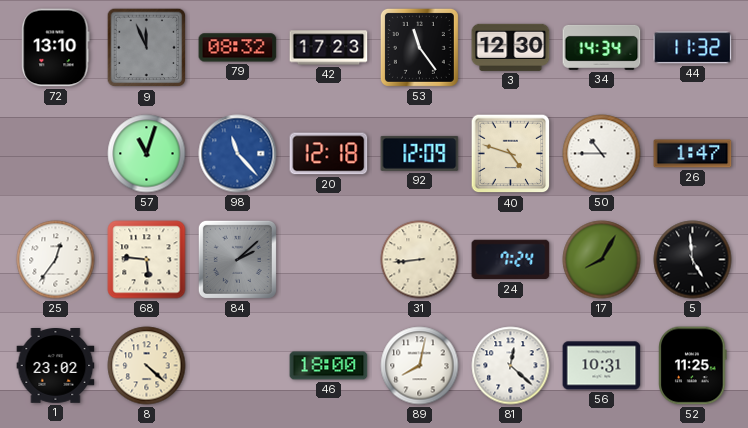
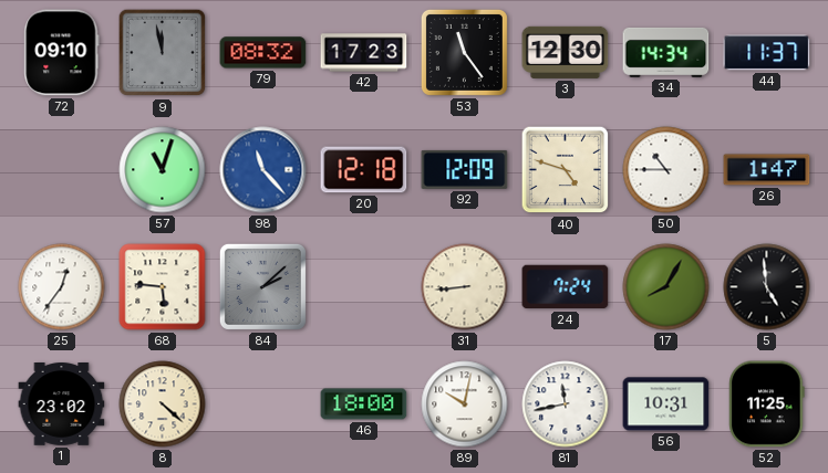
72: 13:10 -> 09:10 (62, 53)
9: 11:56 -> 11:58 (163, 53)
44: 11:32 -> 11:37 (767, 53)
89: 8:02 -> 10:02 (465, 404)
81: 12:22 -> 11:43 (566, 404)
